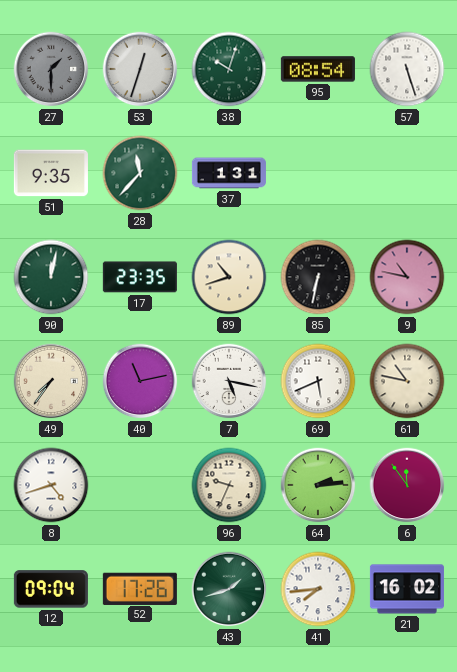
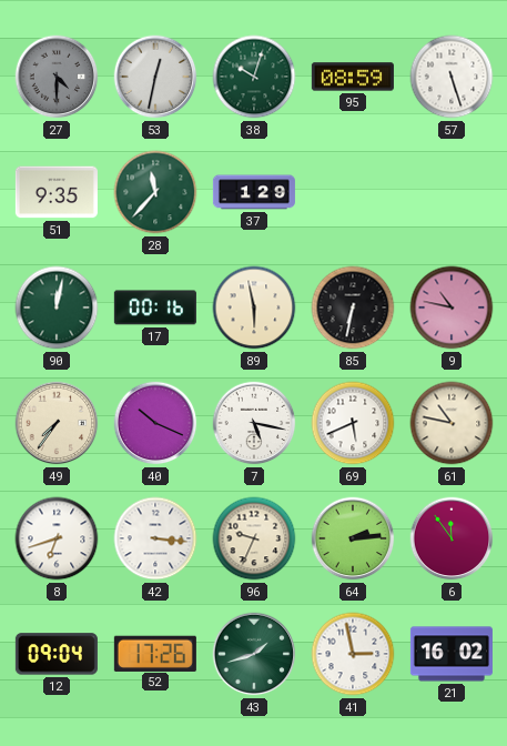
27: 1:30 -> 4:30 (57, 77)
53: 12:33 -> 12:32 (155, 77)
95: 08:54 -> 08:59 (353, 77)
37: 1:31 -> 1:29 (254, 192)
17: 23:35 -> 00:16 (155, 308)
89: 10:42 -> 5:58 (254, 308)
40: 11:13 -> 10:19 (155, 423)
8: 4:42 -> 6:42 (57, 538)
42: none -> 3:16 (155, 538)
41: 7:44 -> 2:58 (353, 654)
